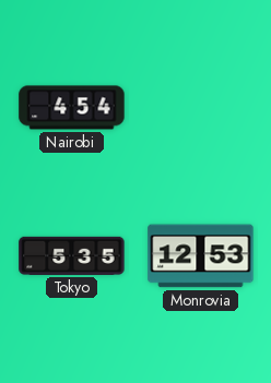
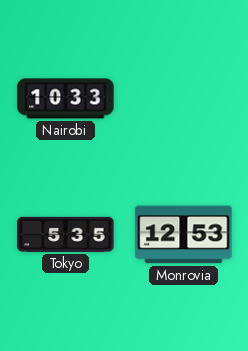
Nairobi: 4:54 -> 10:33 (66, 99)
